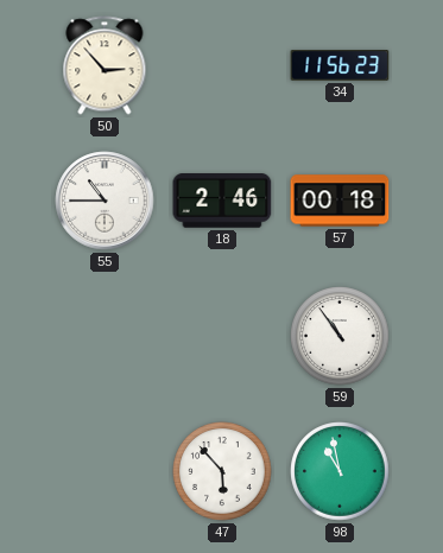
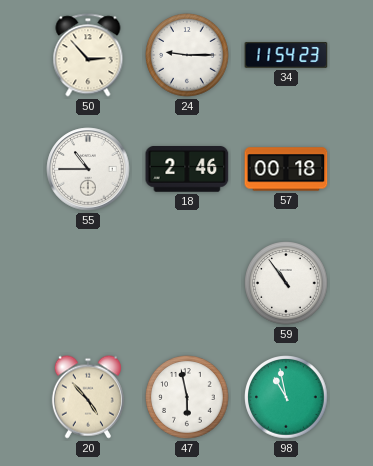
24: none -> 9:15 (187, 55)
34: 11:56 -> 11:54 (286, 55)
20: none -> 4:53 (88, 397)
47: 5:53 -> 5:58 (187, 397)
